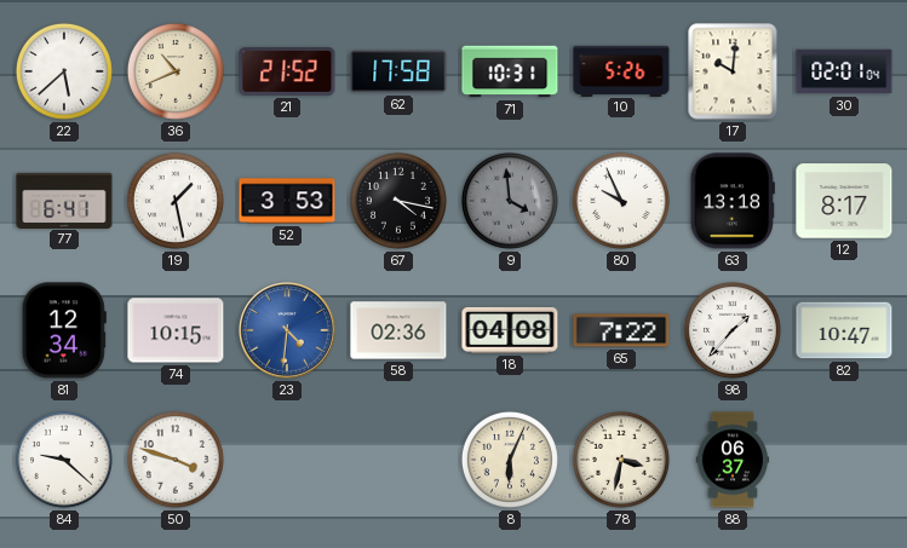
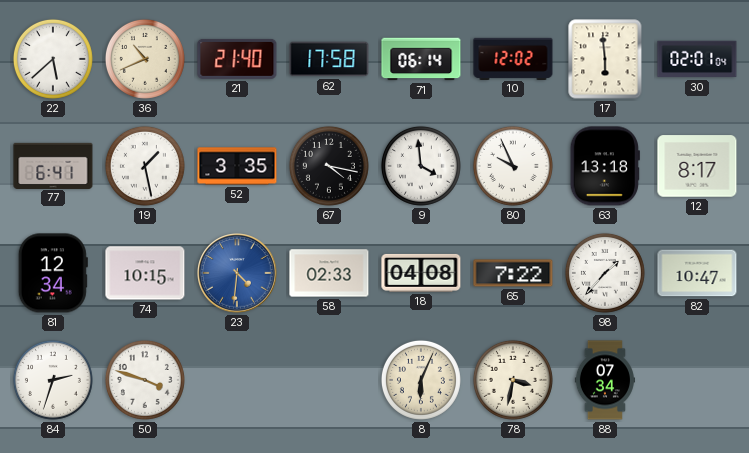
21: 21:52 -> 21:40 (237, 59)
71: 10:31 -> 06:14 (421, 59)
10: 5:26 -> 12:02 (513, 58)
17: 10:01 -> 5:59 (605, 59)
52: 3:53 -> 3:35 (237, 166)
9 dial: grey -> white (421, 166)
58: 02:36 -> 02:33 (329, 273)
84: 9:22 -> 2:33 (53, 380)
88: 06:37 -> 07:34 (605, 380)
